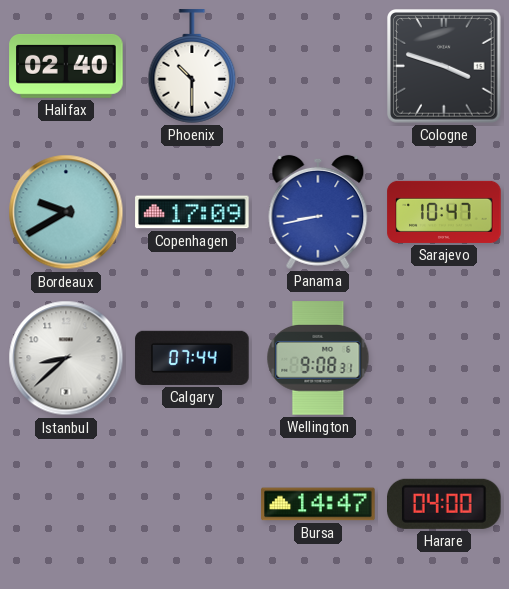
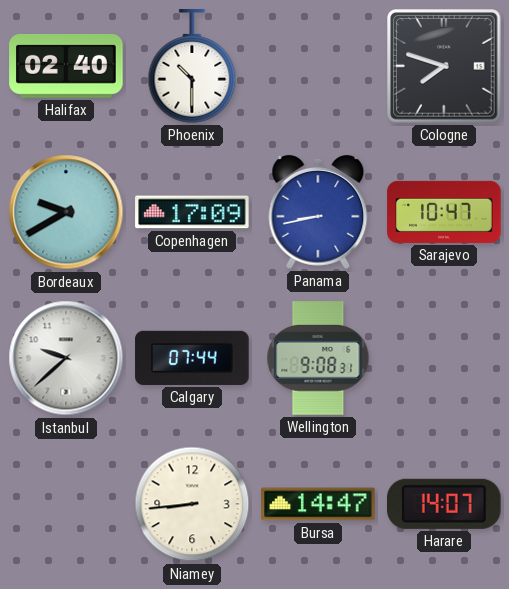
Cologne: 3:48 -> 7:48 (444, 66)
Istanbul: 8:38 -> 9:38 (66, 358)
Niamey: none -> 8:44 (192, 504)
Harare: 04:00 -> 14:07 (445, 504)
